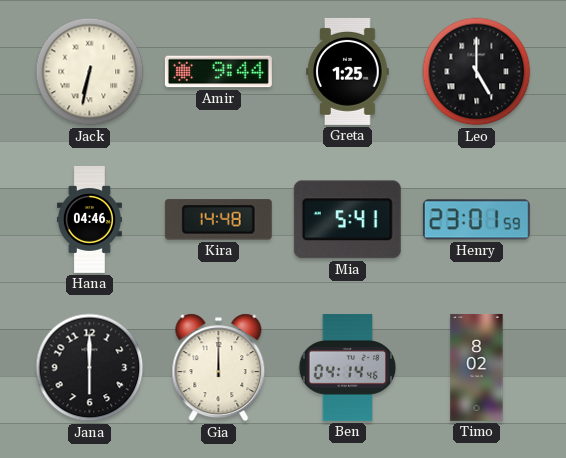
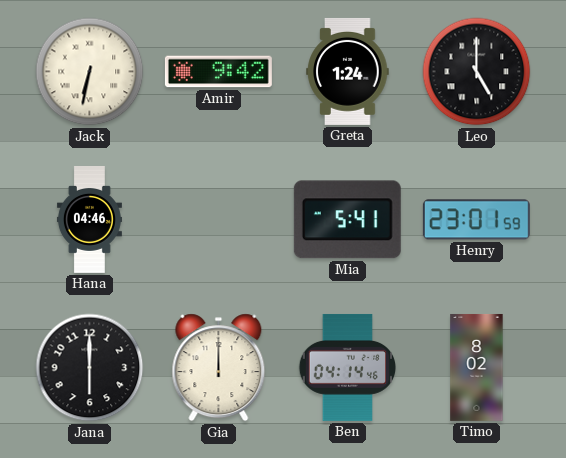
Amir: 9:44 -> 9:42 (218, 72)
Greta: 1:25 -> 1:24 (348, 71)
Kira: 14:48 -> none (218, 220)
